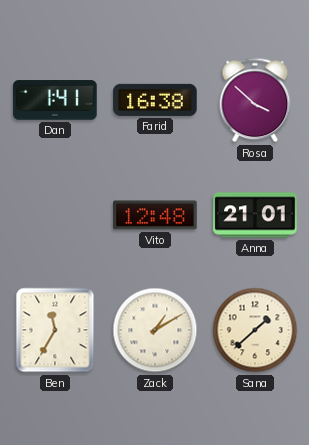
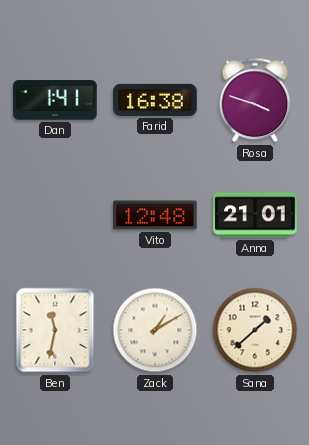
Rosa: 3:52 -> 3:48 (255, 100)
Ben: 11:35 -> 11:32 (55, 330)
